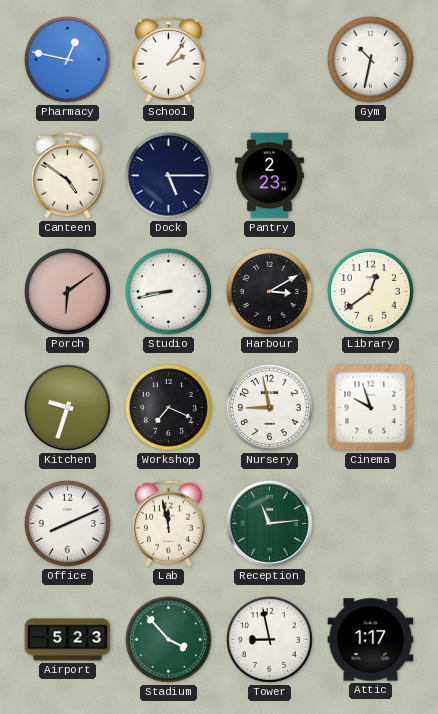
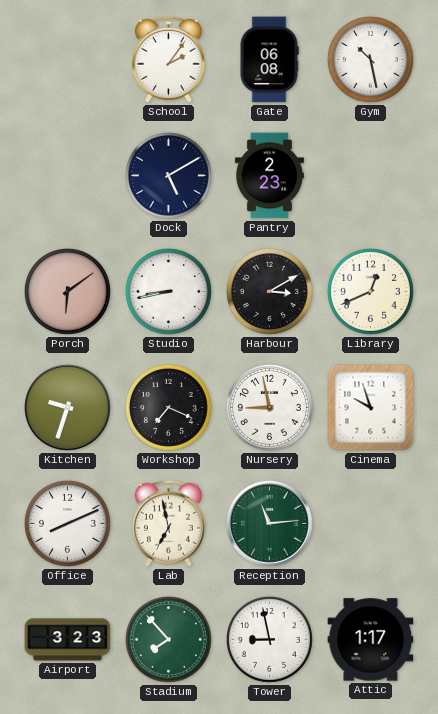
Pharmacy: 12:47 -> none (67, 59)
Gate: none -> 06:08 (269, 60)
Gym: 10:32 -> 10:28 (370, 59)
Canteen: 4:51 -> none (67, 175)
Dock: 5:15 -> 5:10 (168, 175)
Library: 12:39 -> 12:41 (370, 291)
Lab: 11:58 -> 6:58 (168, 523)
Airport: 5:23 -> 3:23 (68, 640)
Stadium: 3:53 -> 7:53 (168, 639)
